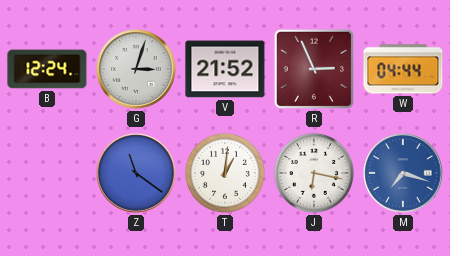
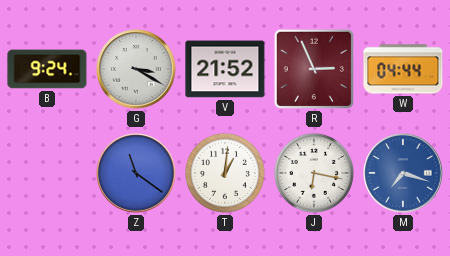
B: 12:24 -> 9:24 (47, 69)
G: 3:03 -> 3:20 (136, 69)
